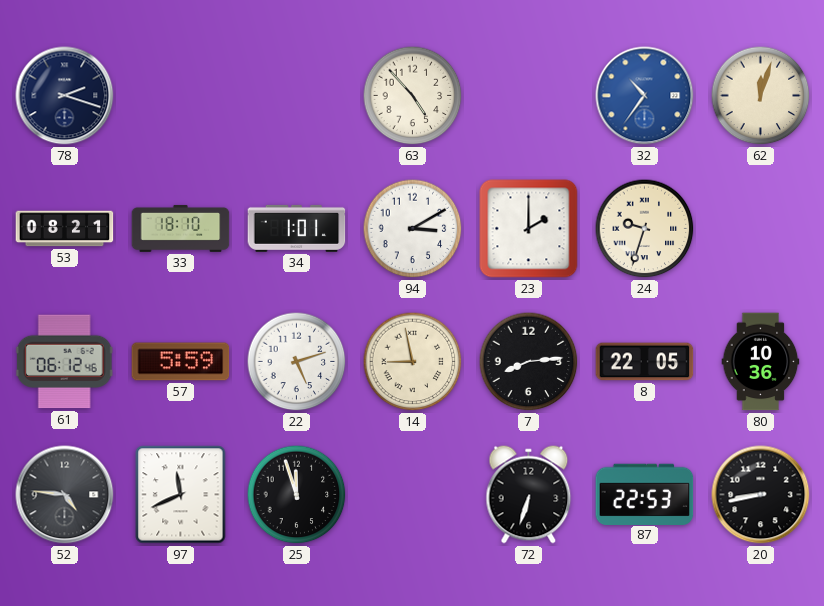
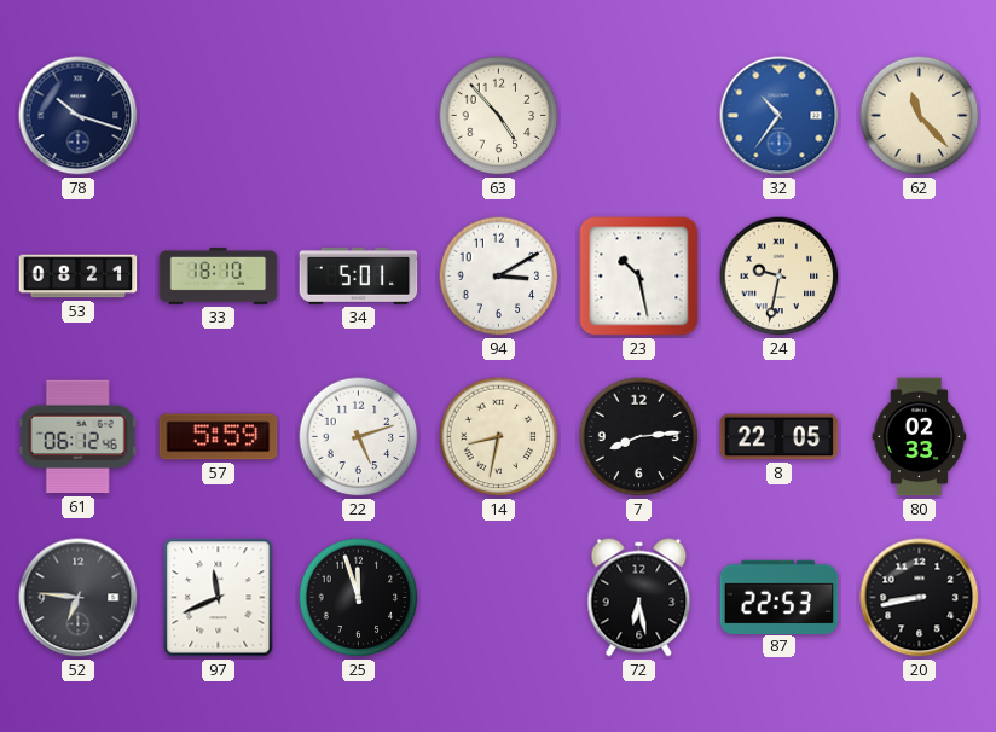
78: 2:18 -> 10:18 (79, 116)
62: 12:03 -> 11:23 (920, 116)
34: 1:01 -> 5:01 (359, 275)
23: 2:00 -> 10:28 (639, 277)
24: 9:33 -> 9:32 (780, 277)
14: 8:58 -> 8:32 (499, 437)
80: 10:36 -> 02:33 (920, 437)
52: 4:46 -> 6:46 (79, 598)
72: 6:33 -> 6:28 (639, 598)
